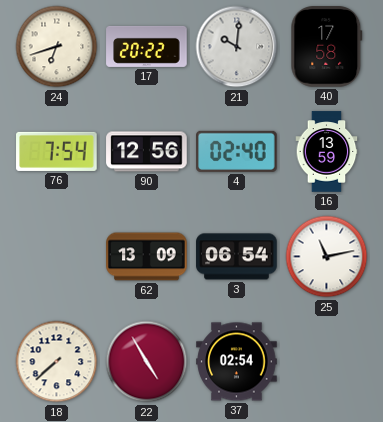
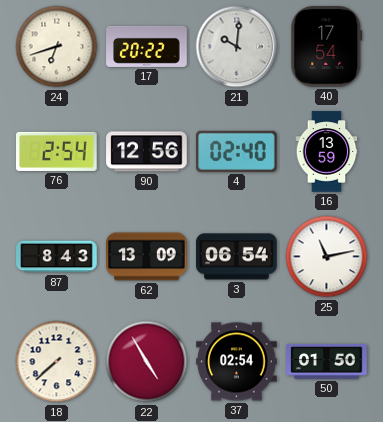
40: 17:58 -> 17:54 (327, 47)
76: 7:54 -> 2:54 (57, 151)
87: none -> 8:43 (57, 257)
50: none -> 01:50 (327, 361)
